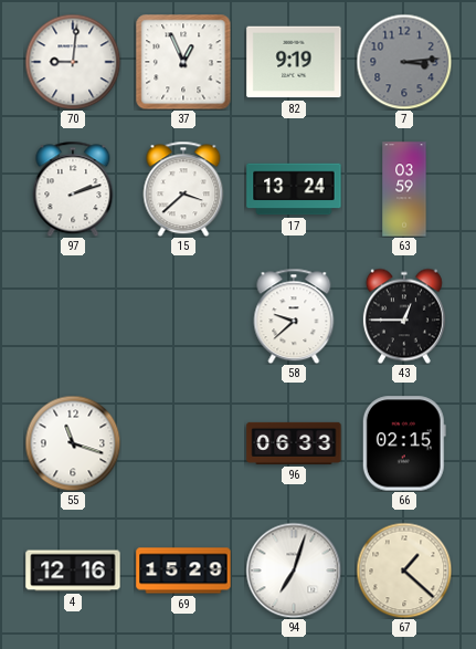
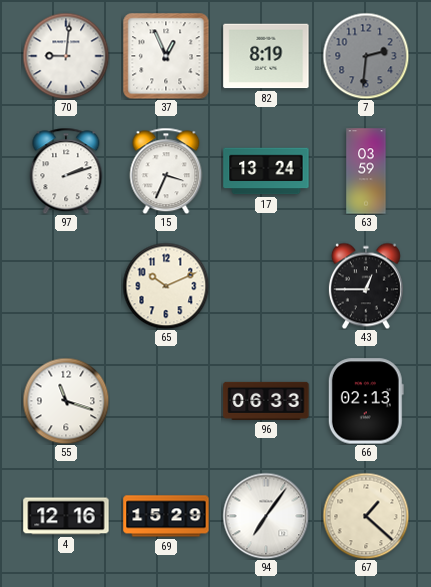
82: 9:19 -> 8:19 (266, 56)
7: 3:14 -> 2:31 (366, 56)
15: 3:38 -> 3:34 (166, 171)
65: none -> 10:11 (166, 286)
58: 9:38 -> none (294, 316)
66: 02:15 -> 02:13 (366, 401)
94: 7:03 -> 7:06 (266, 516)
